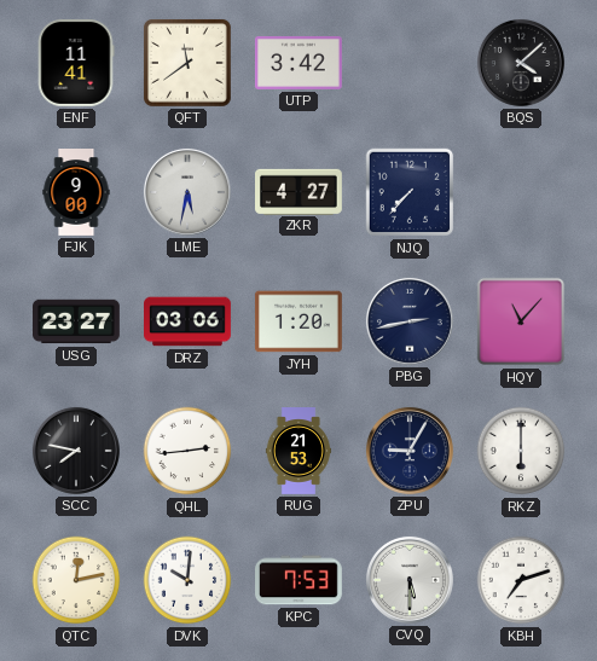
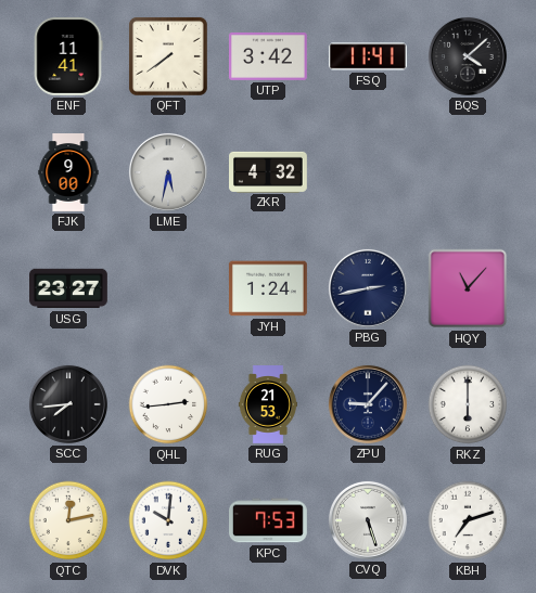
QFT: 11:39 -> 7:39 (168, 56)
FSQ: none -> 11:41 (368, 56)
ZKR: 4:27 -> 4:32 (269, 171)
NJQ: 7:37 -> none (410, 192)
DRZ: 03:06 -> none (189, 321)
JYH: 1:20 -> 1:24 (268, 288)
SCC: 7:47 -> 7:44 (68, 404)
ZPU: 9:05 -> 9:07 (368, 404)
CVQ: 5:30 -> 5:27 (368, 520)
